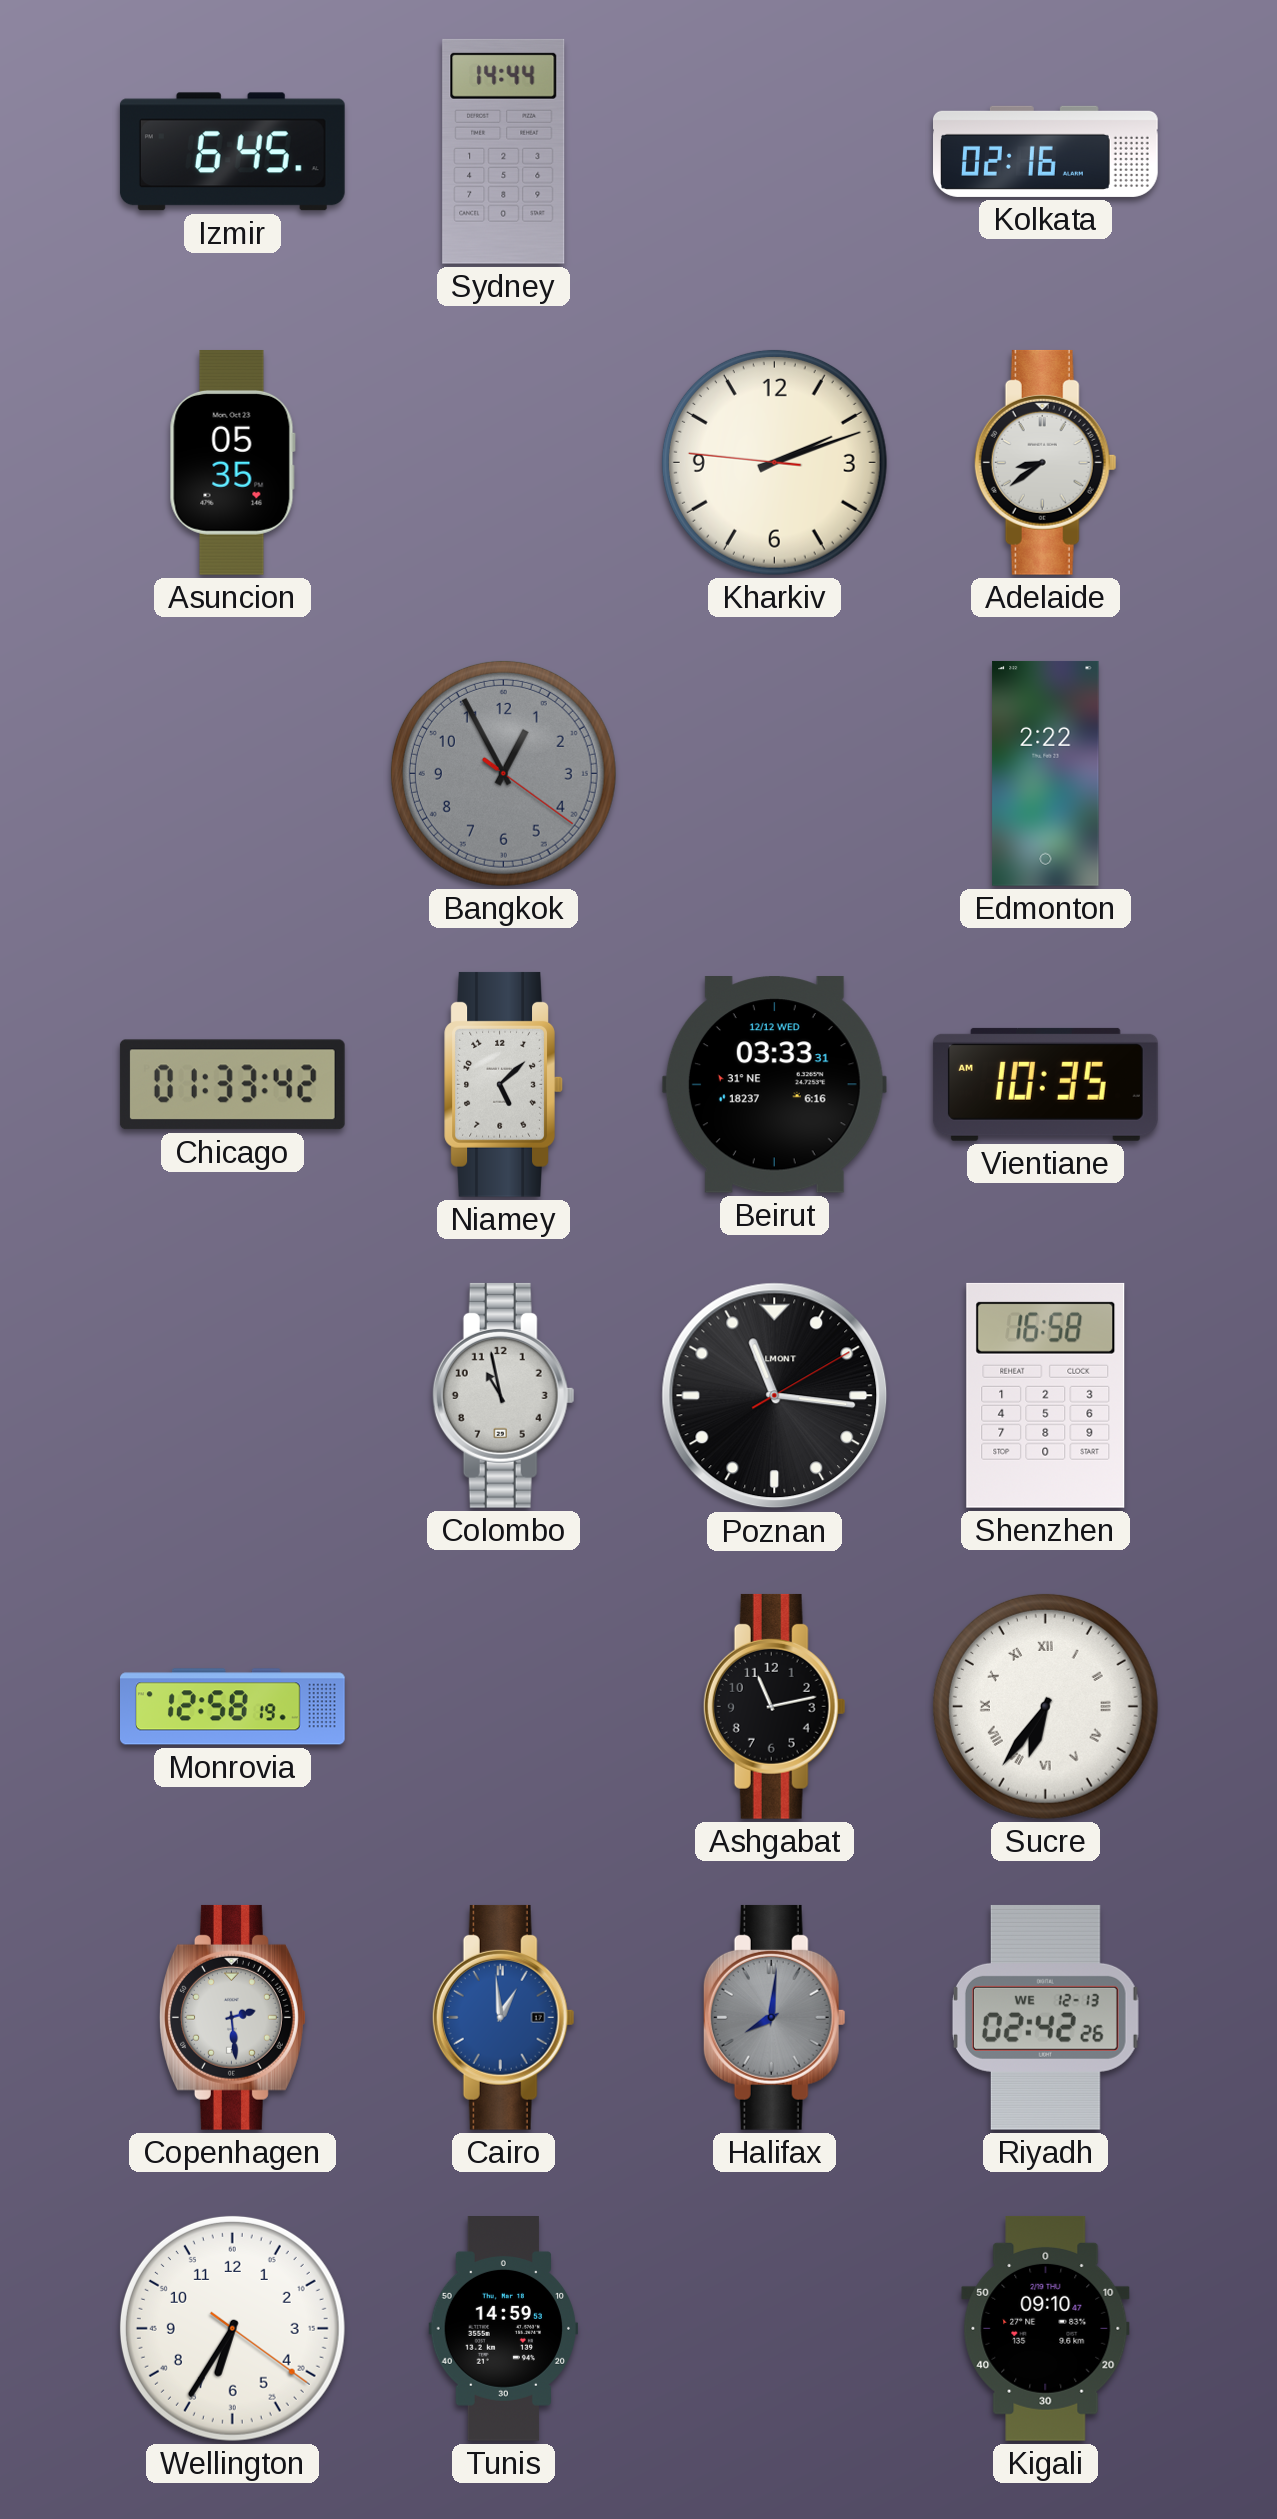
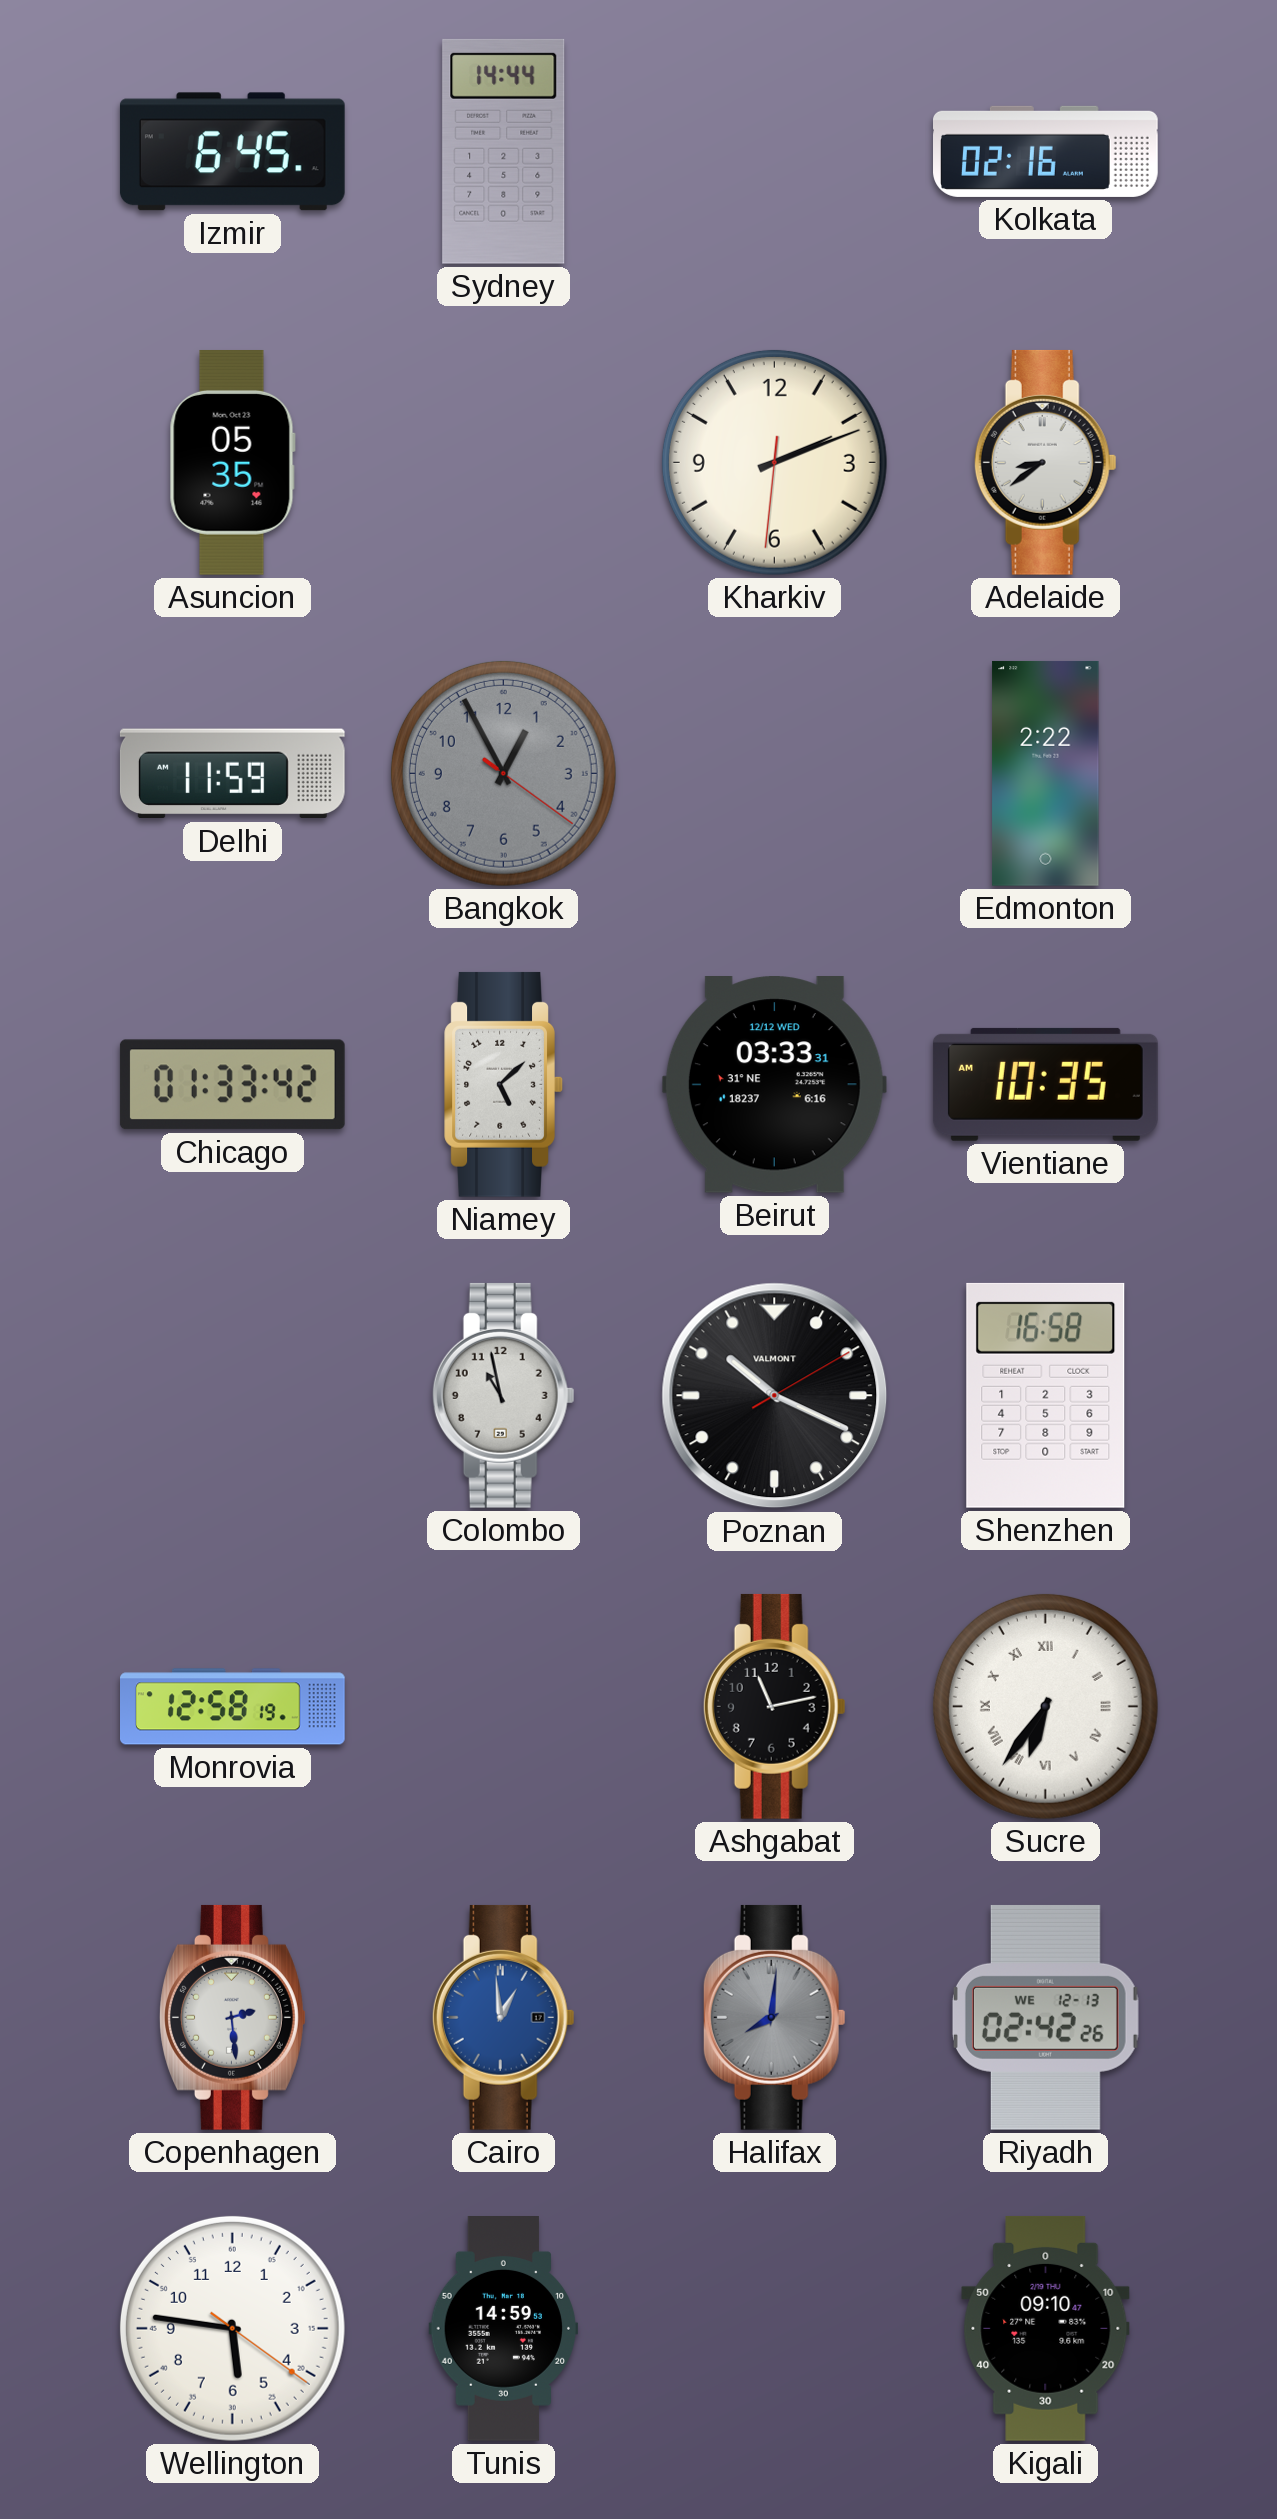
Kharkiv: 2:11:46 -> 2:11:31 (774, 462)
Delhi: none -> 11:59 (232, 774)
Poznan: 11:16 -> 10:19 (775, 1396)
Wellington: 6:35 -> 5:46 (232, 2328)
